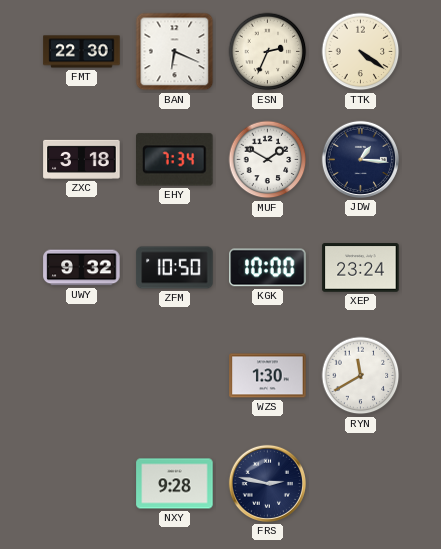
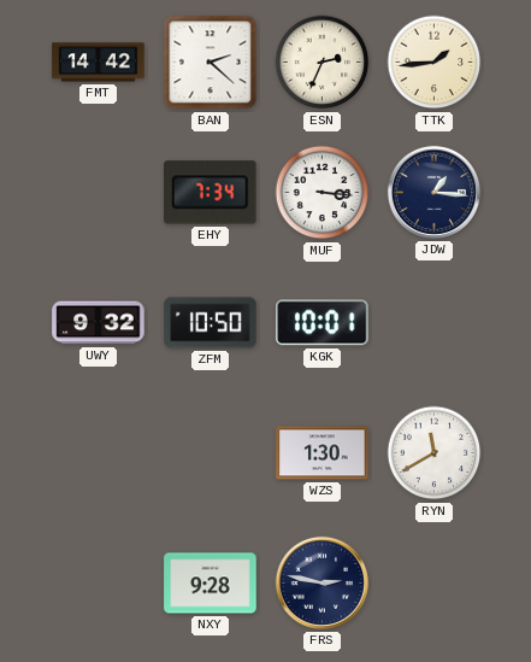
FMT: 22:30 -> 14:42 (99, 63)
BAN: 6:19 -> 2:22 (211, 63)
TTK: 4:21 -> 1:44 (435, 63)
ZXC: 3:18 -> none (82, 159)
MUF: 1:50 -> 3:16 (323, 193)
KGK: 10:00 -> 10:01 (323, 323)
XEP: 23:24 -> none (361, 268)
